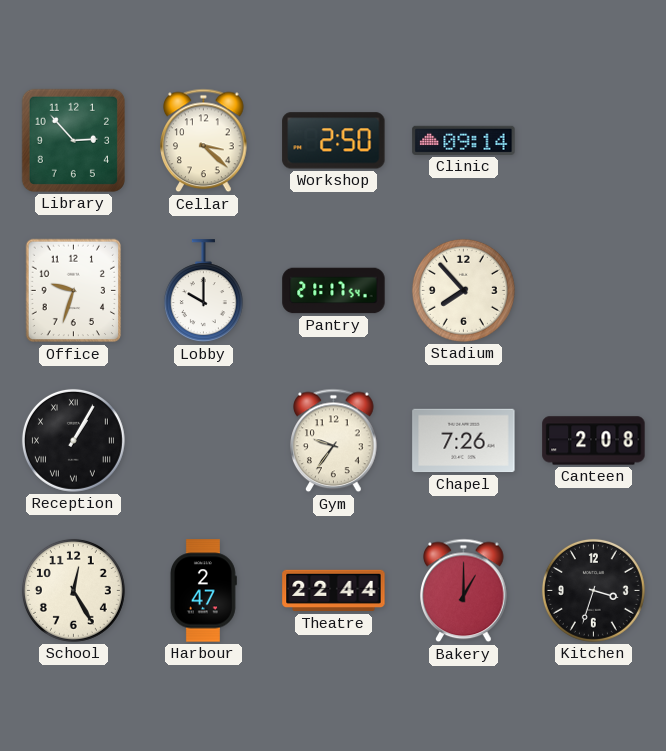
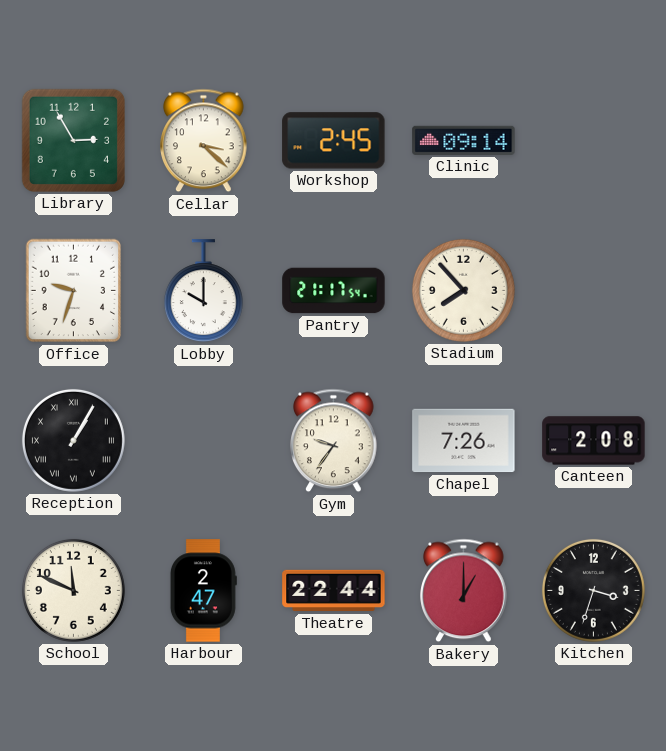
Library: 2:53 -> 2:55 (73, 140)
Workshop: 2:50 -> 2:45 (334, 141)
School: 12:25 -> 11:49 (73, 590)
